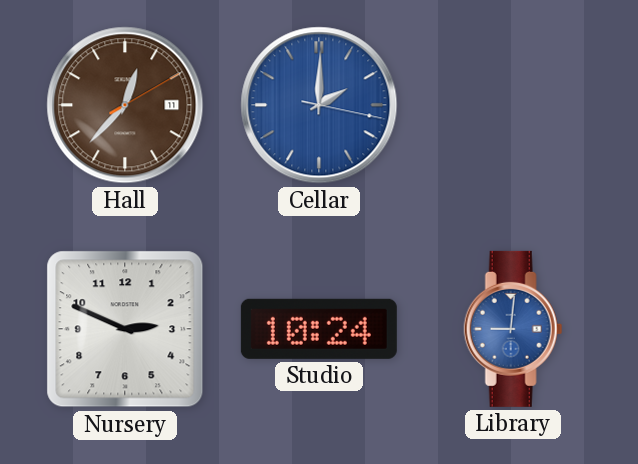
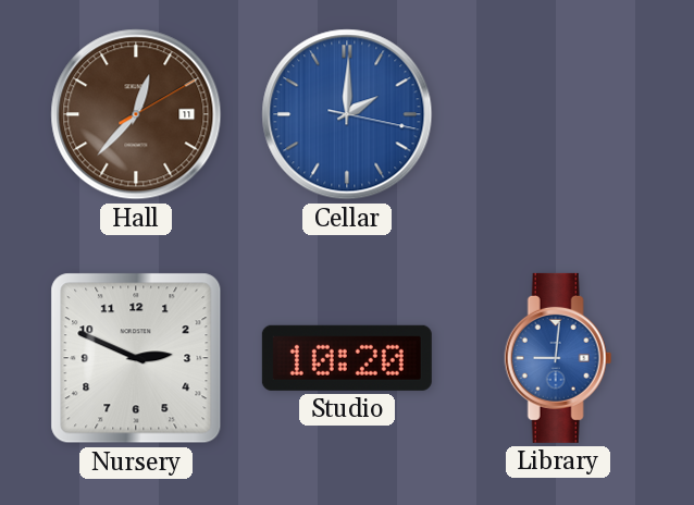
Studio: 10:24 -> 10:20 (347, 358)
